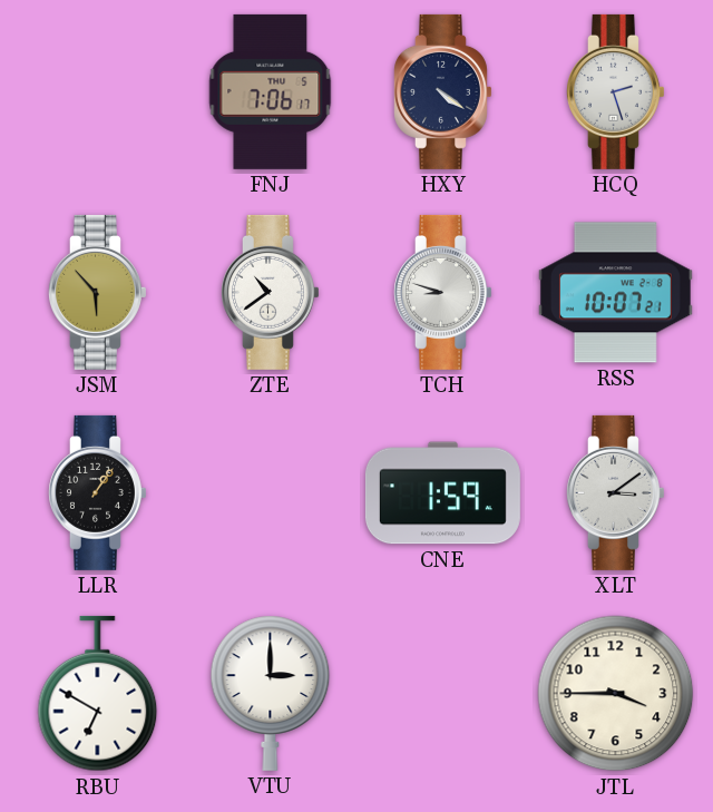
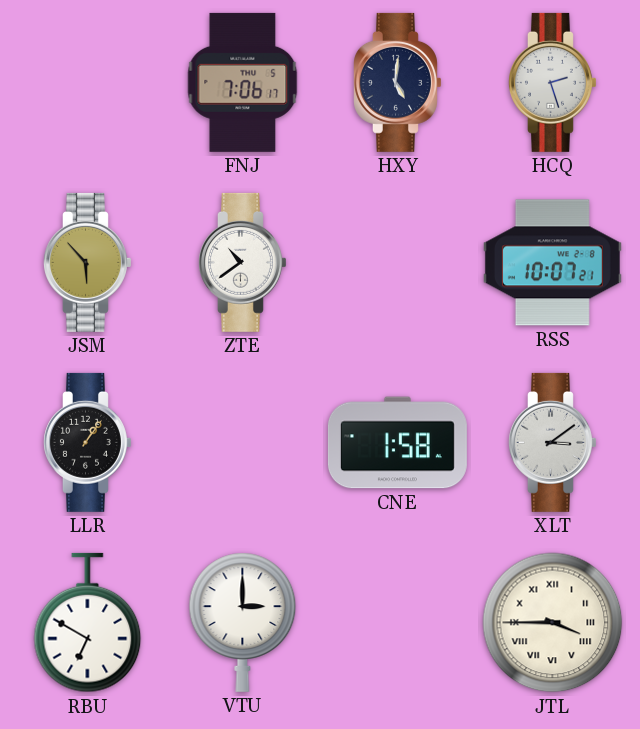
HXY: 4:21 -> 5:01 (398, 82)
TCH: 8:48 -> none (443, 292)
CNE: 1:59 -> 1:58 (397, 443)
JTL numerals: Arabic -> Roman (553, 623)
